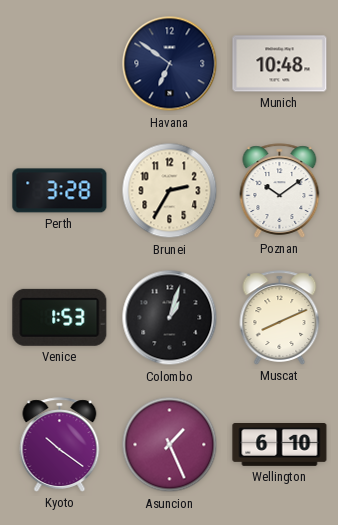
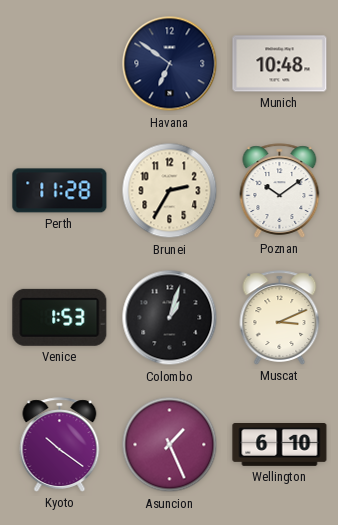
Perth: 3:28 -> 11:28 (60, 191)
Muscat: 8:11 -> 3:11 (280, 318)
